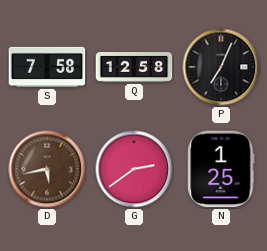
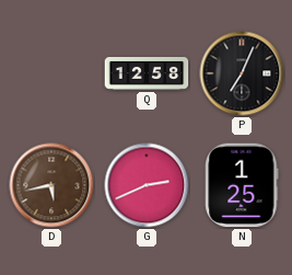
S: 7:58 -> none (47, 67)
G: 2:39 -> 2:41 (147, 185)
